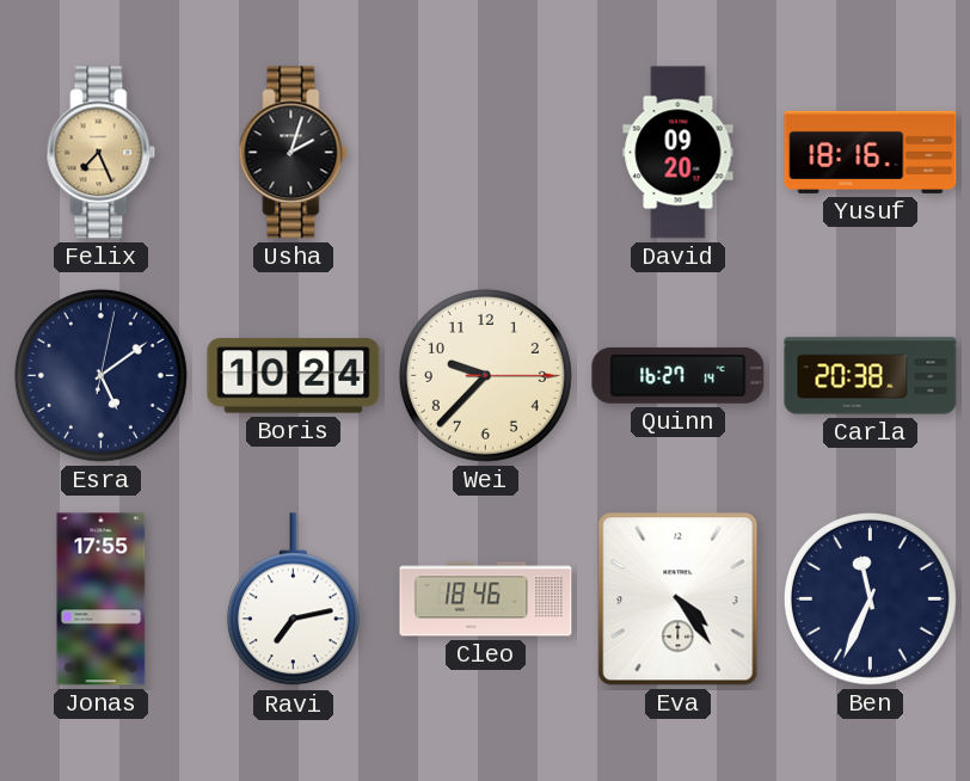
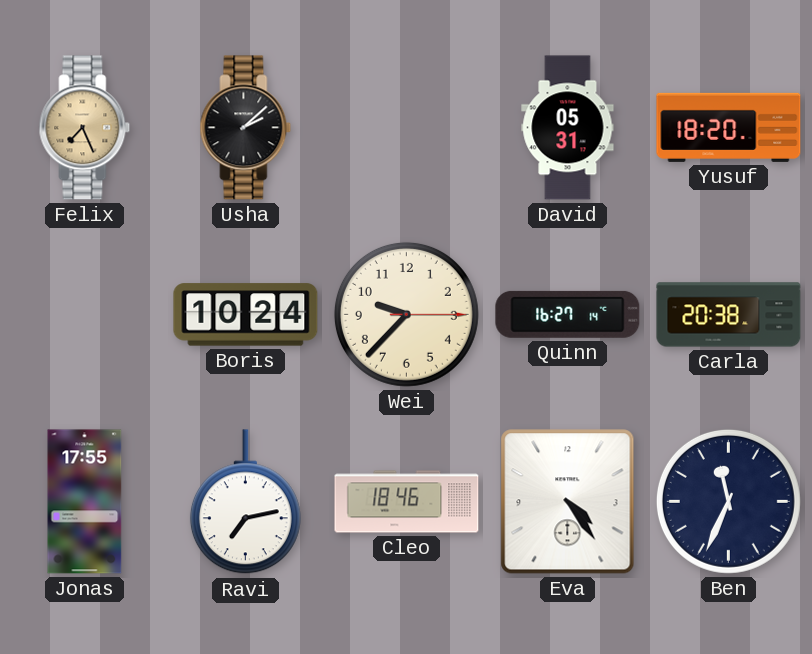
Usha: 2:03 -> 2:08 (246, 128)
David: 09:20 -> 05:31 (568, 128)
Yusuf: 18:16 -> 18:20 (729, 127)
Esra: 5:09 -> none (100, 375)
